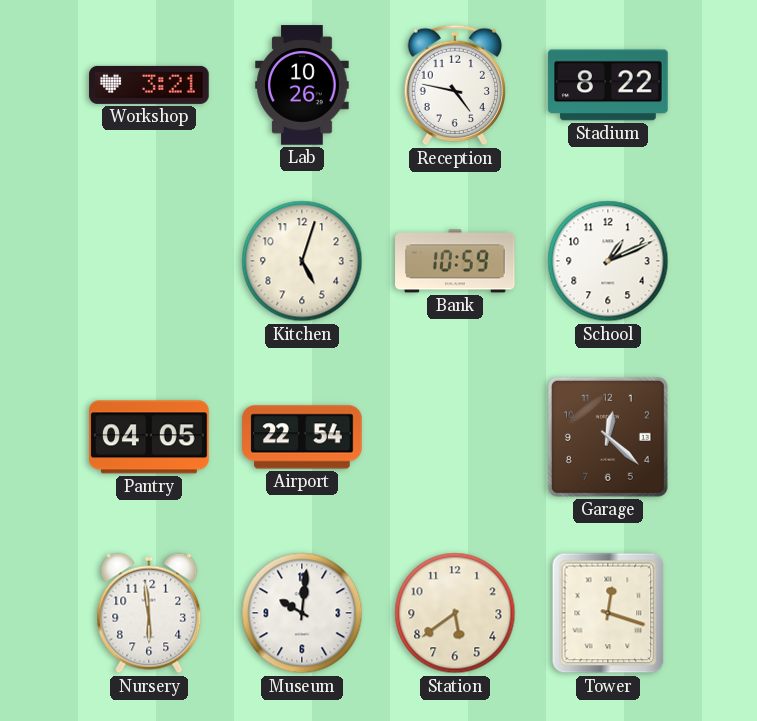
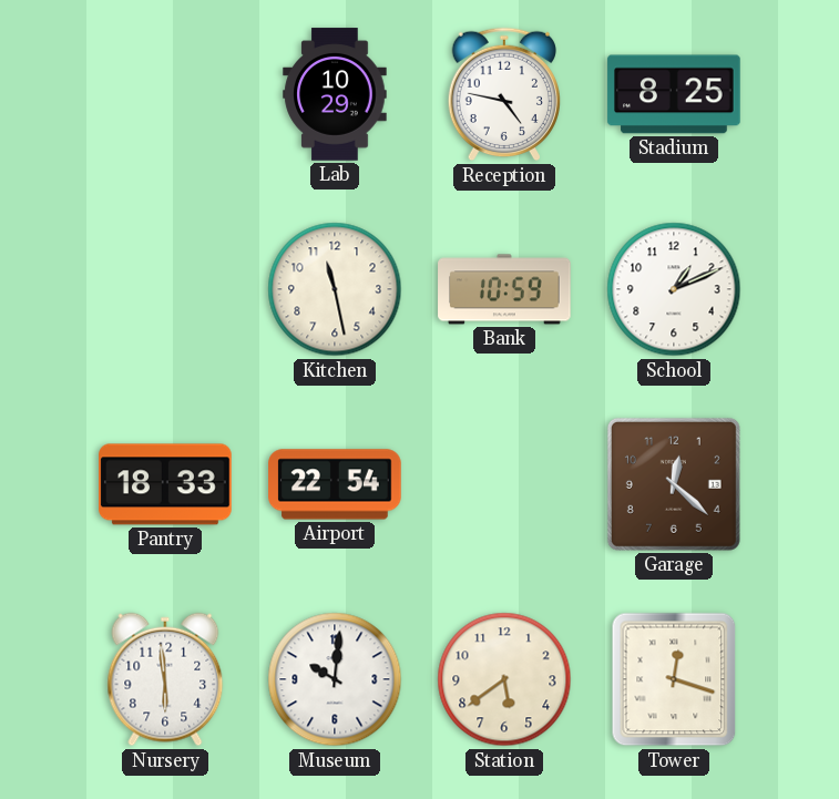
Workshop: 3:21 -> none (149, 85)
Lab: 10:26 -> 10:29 (335, 94)
Stadium: 8:22 -> 8:25 (674, 94)
Kitchen: 5:03 -> 11:28 (335, 289)
Pantry: 04:05 -> 18:33 (165, 484)
